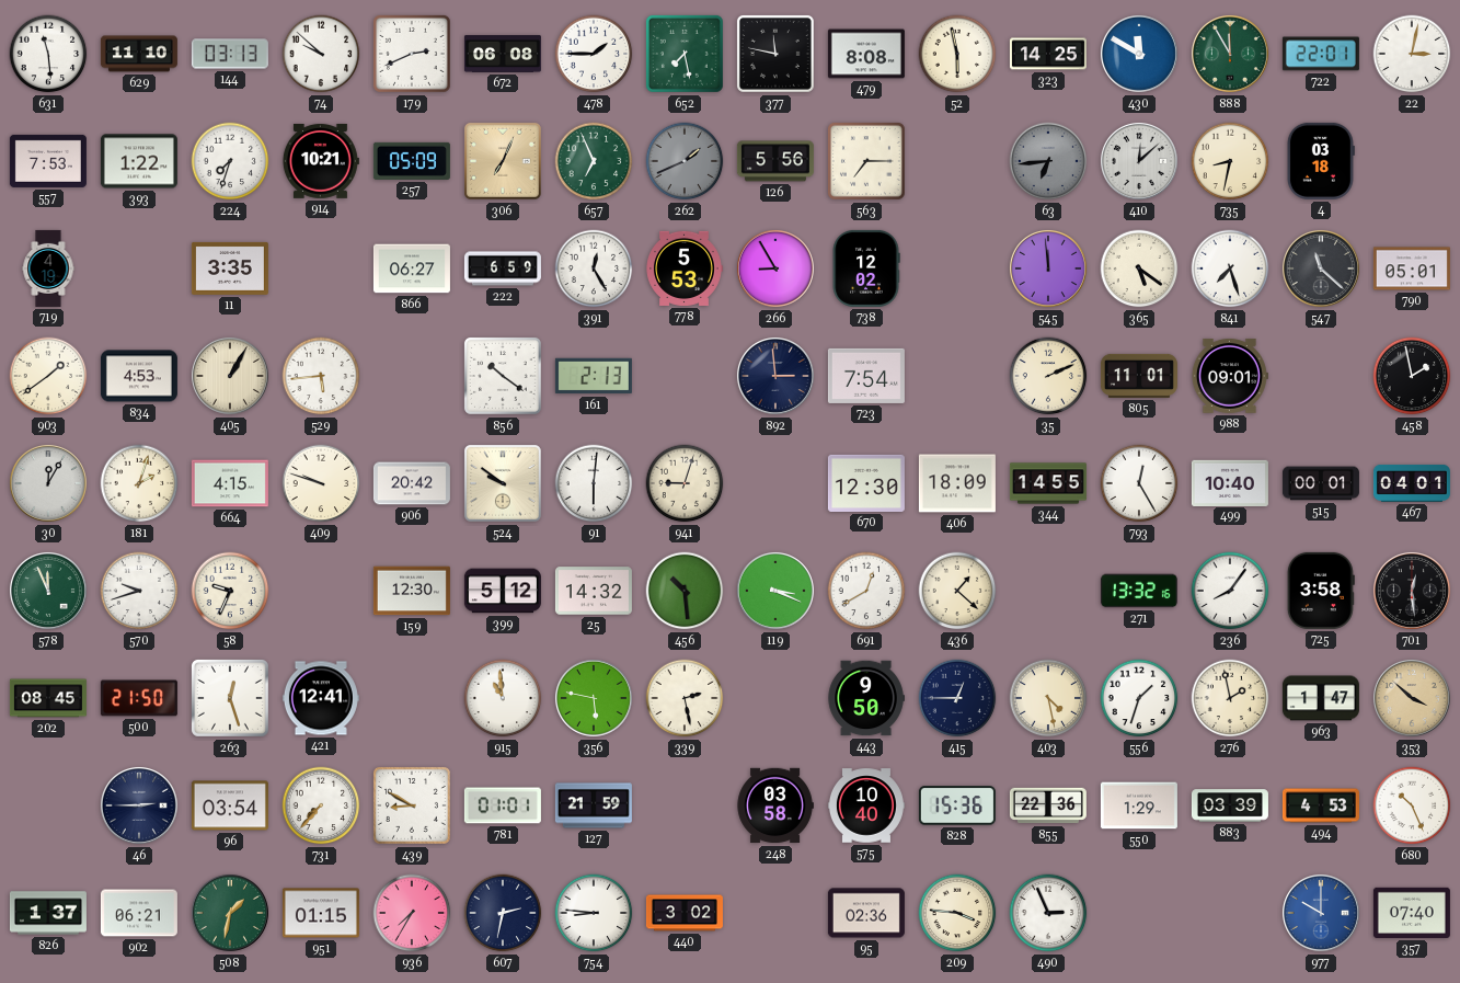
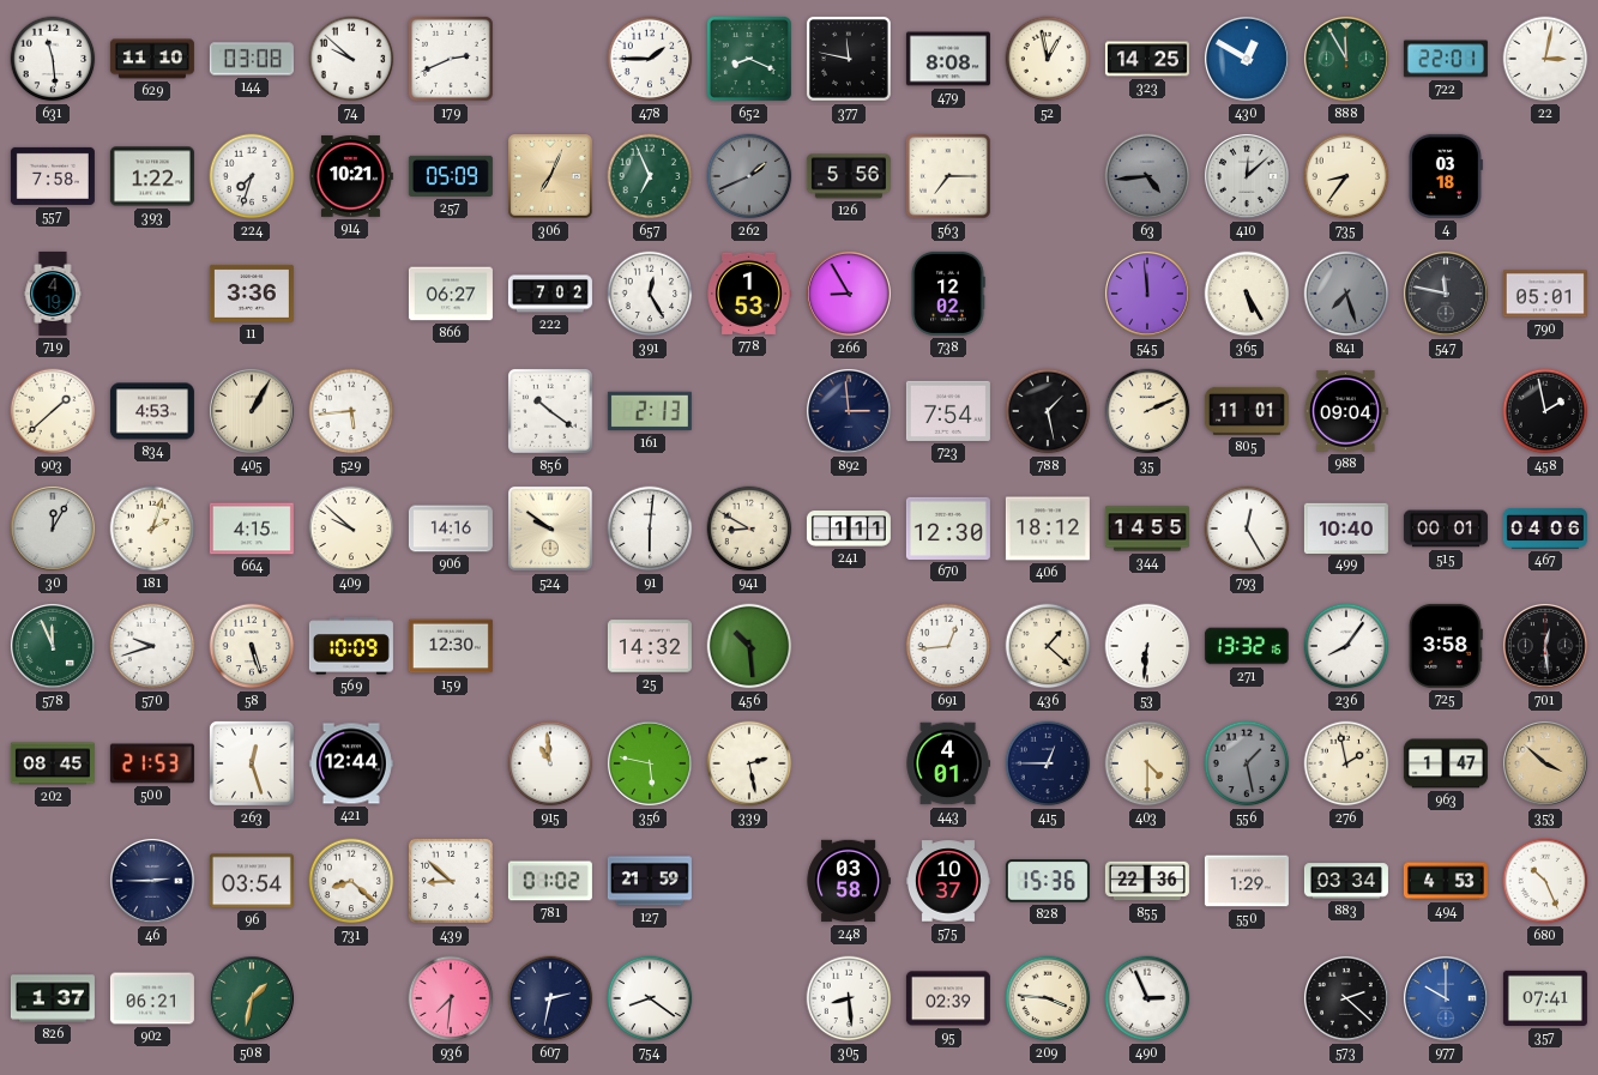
144: 03:13 -> 03:08 (252, 59)
672: 06:08 -> none (503, 54)
652: 7:28 -> 8:19 (749, 59)
52: 5:58 -> 12:58 (1048, 59)
430: 11:50 -> 12:50 (1247, 59)
557: 7:53 -> 7:58 (53, 176)
63: 6:44 -> 4:44 (1147, 176)
735: 8:32 -> 8:36 (1346, 176)
11: 3:35 -> 3:36 (252, 294)
222: 6:59 -> 7:02 (550, 294)
778: 5:53 -> 1:53 (749, 294)
365: 5:21 -> 5:25 (1247, 294)
841 dial: white -> grey (1346, 294)
547: 11:22 -> 11:47 (1446, 294)
903: 1:39 -> 1:38 (53, 411)
788: none -> 1:28 (1048, 411)
988: 09:01 -> 09:04 (1345, 411)
409: 9:48 -> 9:52 (351, 529)
906: 20:42 -> 14:16 (451, 529)
941: 9:03 -> 8:50 (749, 529)
241: none -> 1:11 (849, 529)
406: 18:09 -> 18:12 (1048, 529)
467: 04:01 -> 04:06 (1545, 529)
58: 9:34 -> 5:27 (252, 646)
569: none -> 10:09 (351, 646)
399: 5:12 -> none (503, 591)
119: 3:19 -> none (775, 591)
691: 12:40 -> 12:44 (948, 646)
53: none -> 6:31 (1147, 646)
500: 21:50 -> 21:53 (152, 763)
421: 12:41 -> 12:44 (351, 763)
443: 9:50 -> 4:01 (948, 763)
403: 4:28 -> 4:30 (1147, 763)
556: 1:33 -> 1:28 (1247, 763)
556 dial: white -> grey (1247, 763)
731: 7:37 -> 8:22 (351, 881)
439: 8:50 -> 8:52 (451, 881)
781: 01:01 -> 01:02 (550, 881)
575: 10:40 -> 10:37 (948, 881)
883: 03:39 -> 03:34 (1346, 881)
951: 01:15 -> none (321, 913)
936: 7:35 -> 7:31 (451, 998)
754: 8:46 -> 8:21 (650, 998)
440: 3:02 -> none (685, 913)
305: none -> 8:29 (849, 998)
95: 02:36 -> 02:39 (948, 998)
573: none -> 2:22 (1346, 998)
357: 07:40 -> 07:41 (1545, 998)
